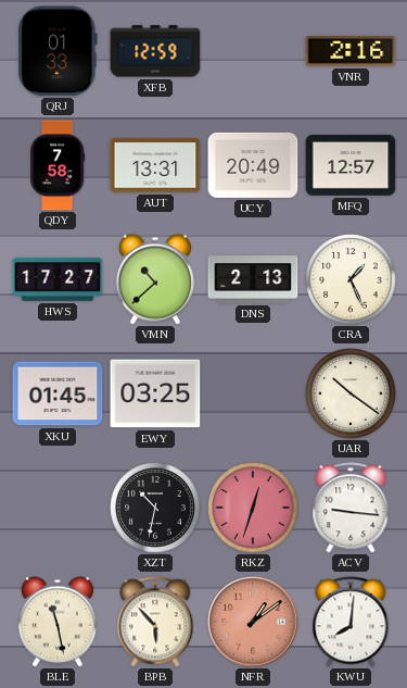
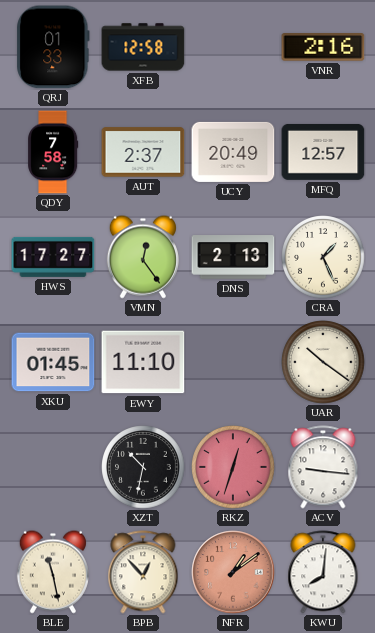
XFB: 12:59 -> 12:58 (143, 47)
AUT: 13:31 -> 2:37 (143, 152)
VMN: 10:38 -> 12:24 (143, 257)
EWY: 03:25 -> 11:10 (143, 362)
BPB: 5:53 -> 12:53 (143, 572)
